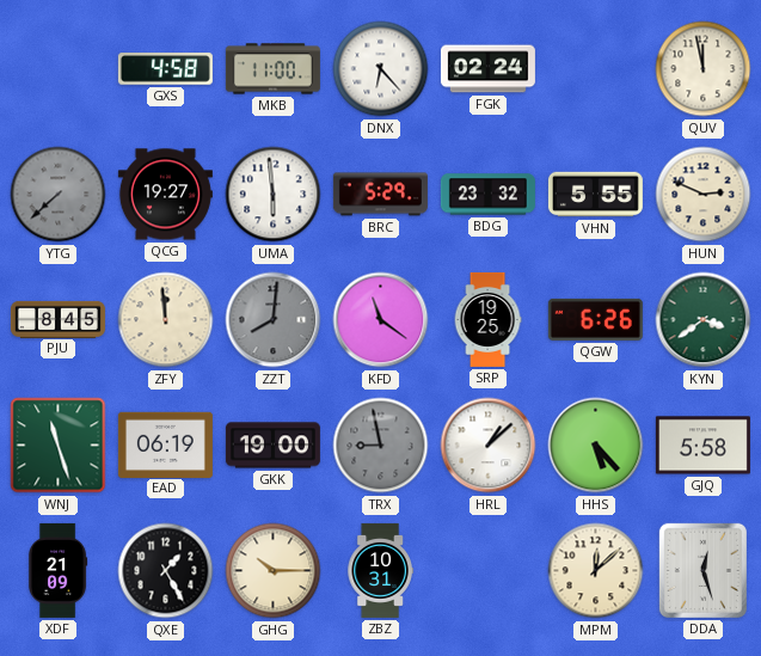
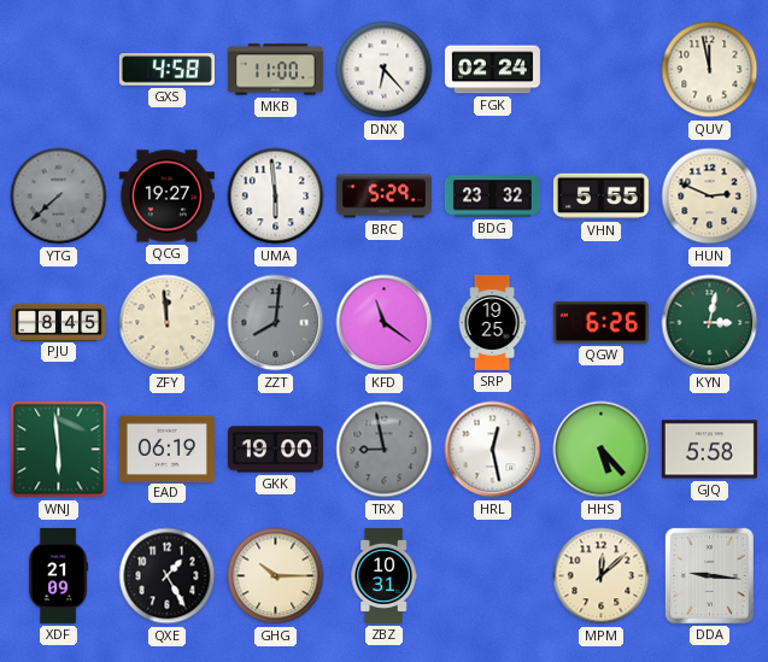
KYN: 3:39 -> 3:02 (710, 323)
WNJ: 11:27 -> 5:59 (59, 450)
HRL: 1:08 -> 12:28 (493, 450)
DDA: 12:27 -> 9:16 (709, 575)
